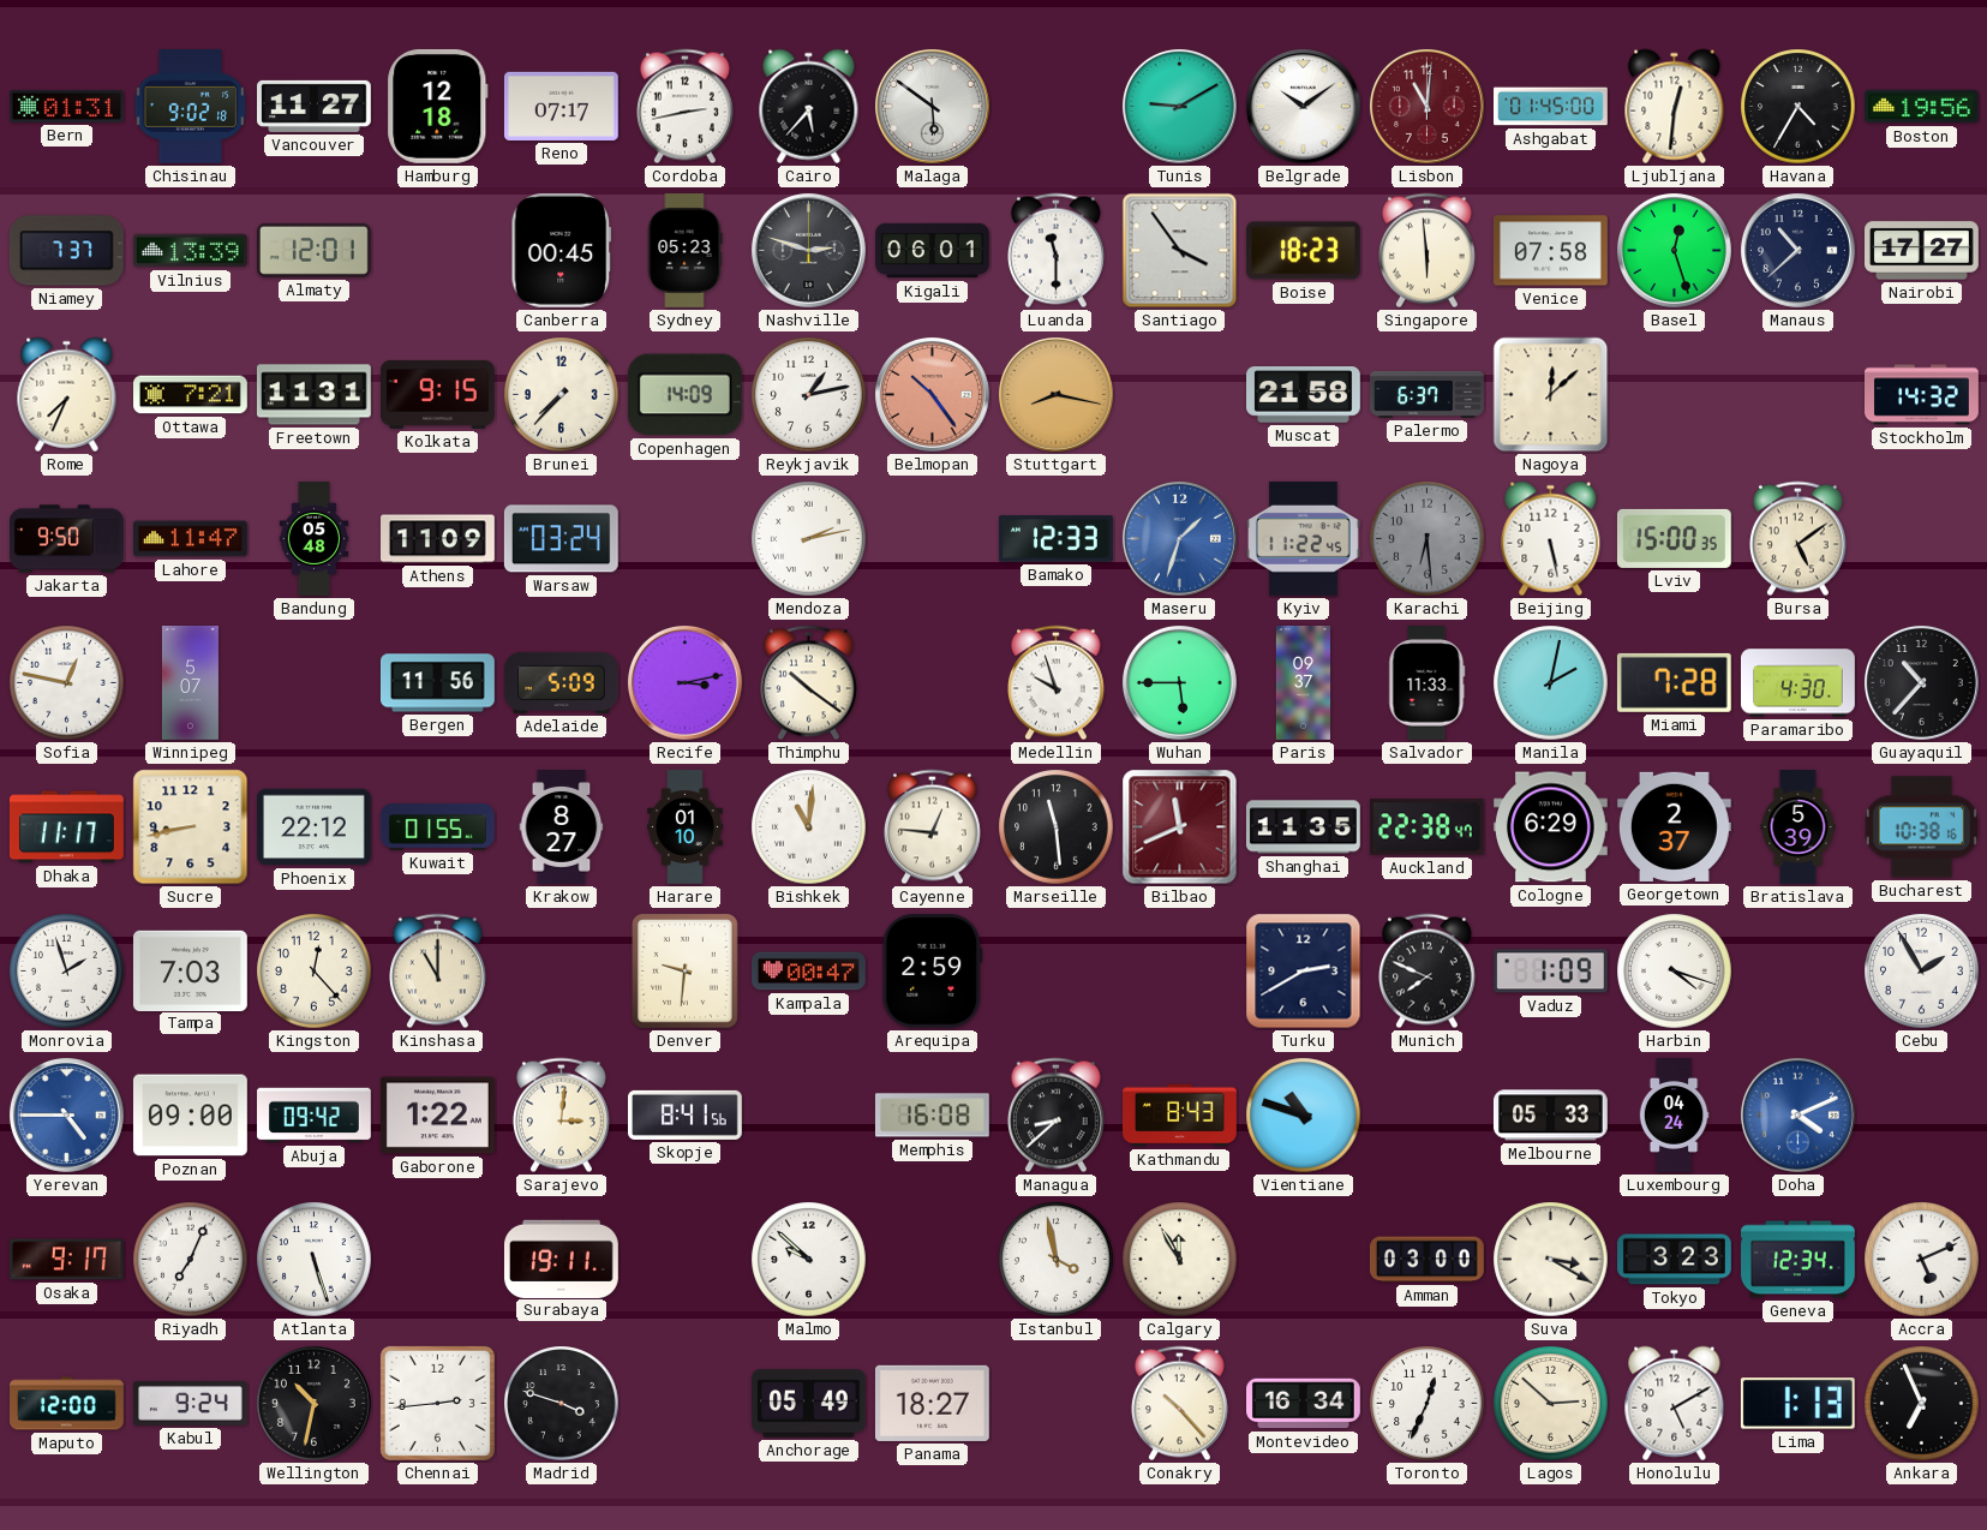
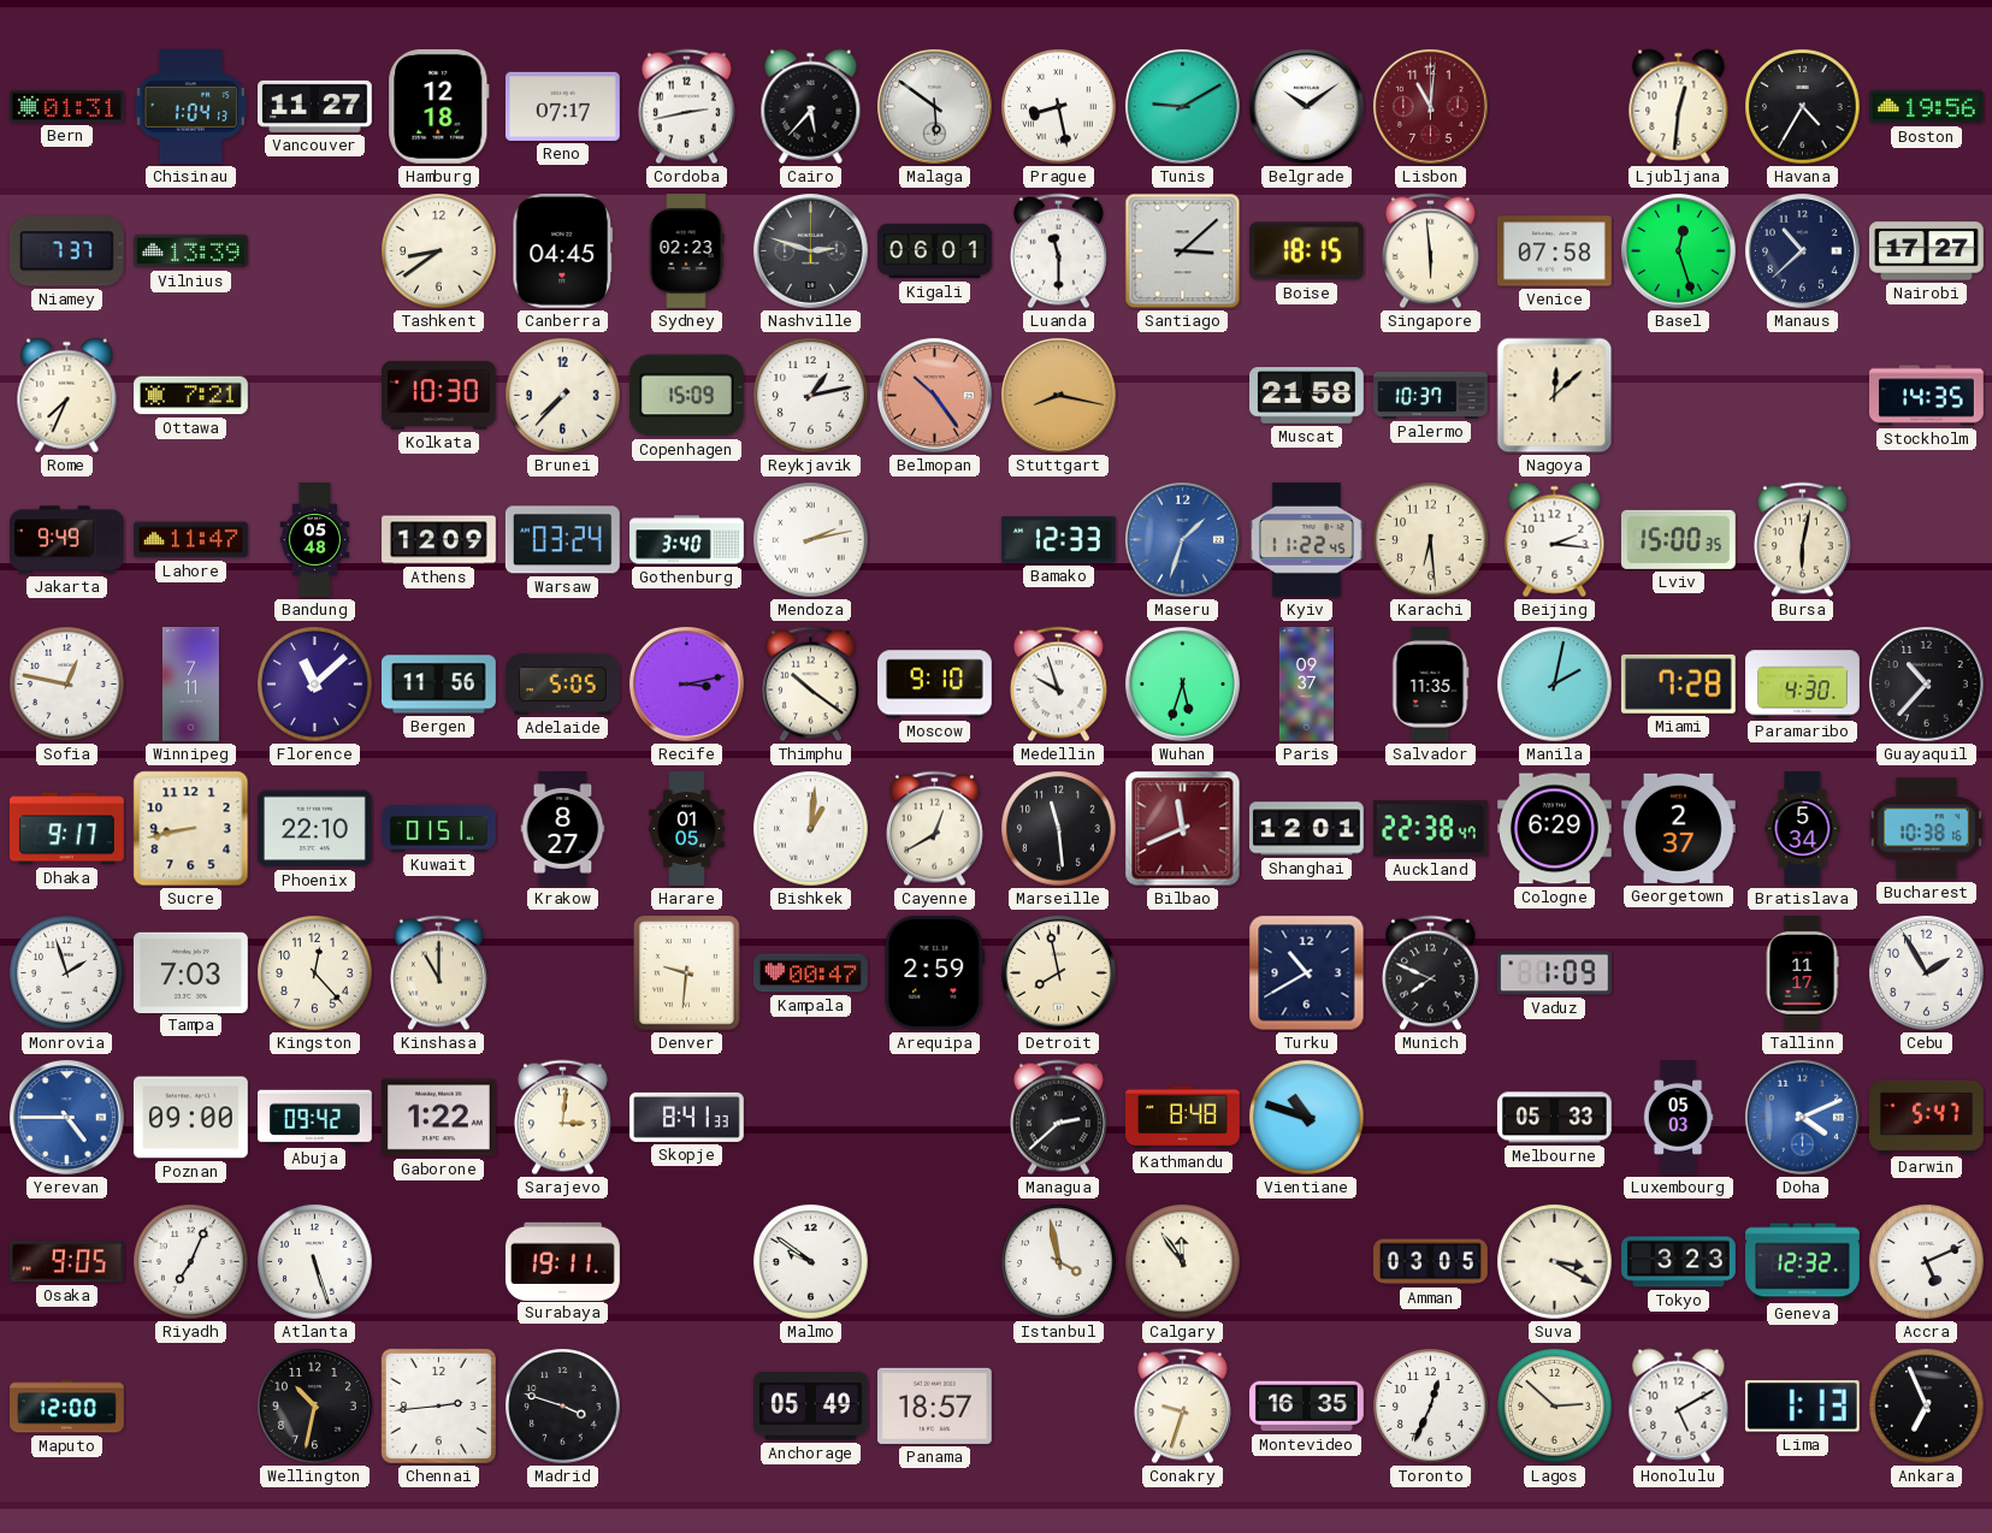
Chisinau: 9:02 -> 1:04 (191, 106)
Prague: none -> 8:28 (1059, 107)
Ashgabat: 01:45 -> none (1551, 107)
Almaty: 12:01 -> none (313, 250)
Tashkent: none -> 8:39 (439, 251)
Canberra: 00:45 -> 04:45 (563, 250)
Sydney: 05:23 -> 02:23 (686, 251)
Santiago: 3:54 -> 3:08 (1183, 251)
Boise: 18:23 -> 18:15 (1307, 251)
Freetown: 11:31 -> none (313, 395)
Kolkata: 9:15 -> 10:30 (439, 395)
Copenhagen: 14:09 -> 15:09 (686, 396)
Palermo: 6:37 -> 10:37 (1431, 395)
Stockholm: 14:32 -> 14:35 (1927, 396)
Jakarta: 9:50 -> 9:49 (67, 540)
Athens: 11:09 -> 12:09 (439, 540)
Gothenburg: none -> 3:40 (687, 540)
Karachi dial: grey -> cream (1431, 540)
Beijing: 5:28 -> 2:16 (1555, 540)
Bursa: 5:09 -> 6:02 (1802, 540)
Winnipeg: 5:07 -> 7:11 (190, 685)
Florence: none -> 11:08 (315, 685)
Adelaide: 5:09 -> 5:05 (563, 683)
Moscow: none -> 9:10 (935, 685)
Wuhan: 5:45 -> 5:33 (1182, 683)
Salvador: 11:33 -> 11:35 (1431, 685)
Dhaka: 11:17 -> 9:17 (67, 829)
Phoenix: 22:12 -> 22:10 (315, 829)
Kuwait: 01:55 -> 01:51 (439, 829)
Harare: 01:10 -> 01:05 (687, 829)
Bishkek: 11:01 -> 1:01 (811, 829)
Cayenne: 12:46 -> 12:40 (934, 829)
Shanghai: 11:35 -> 12:01 (1306, 829)
Bratislava: 5:39 -> 5:34 (1803, 829)
Detroit: none -> 7:58 (1058, 972)
Turku: 2:40 -> 10:40 (1307, 973)
Harbin: 4:18 -> none (1675, 972)
Tallinn: none -> 11:17 (1802, 973)
Skopje: 8:41:56 -> 8:41:33 (687, 1117)
Memphis: 16:08 -> none (932, 1116)
Managua: 8:38 -> 2:38 (1058, 1118)
Kathmandu: 8:43 -> 8:48 (1183, 1118)
Luxembourg: 04:24 -> 05:03 (1678, 1118)
Darwin: none -> 5:47 (1927, 1117)
Osaka: 9:17 -> 9:05 (67, 1262)
Malmo: 9:52 -> 9:51 (811, 1262)
Calgary: 11:55 -> 11:54 (1183, 1262)
Amman: 03:00 -> 03:05 (1430, 1262)
Geneva: 12:34 -> 12:32 (1803, 1262)
Kabul: 9:24 -> none (191, 1404)
Panama: 18:27 -> 18:57 (934, 1405)
Conakry: 10:23 -> 9:33 (1182, 1407)
Montevideo: 16:34 -> 16:35 (1307, 1407)
